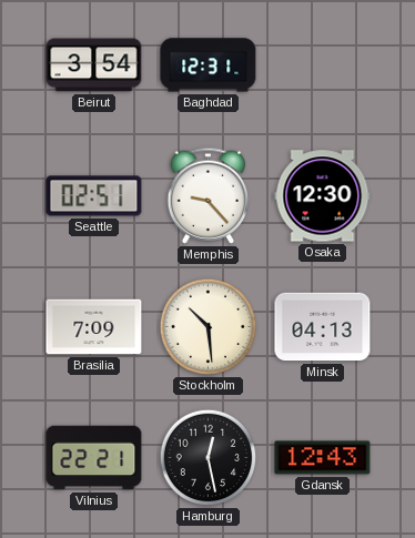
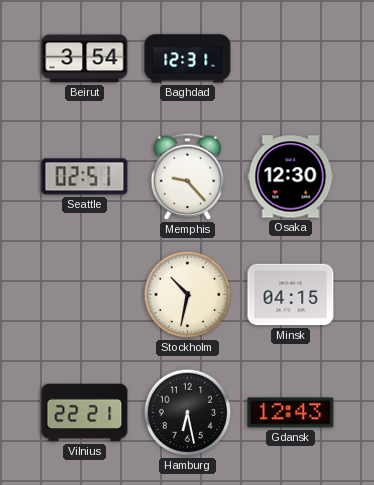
Brasilia: 7:09 -> none (94, 327)
Stockholm: 10:29 -> 10:32 (188, 295)
Minsk: 04:13 -> 04:15 (291, 295)
Hamburg: 12:28 -> 6:28 (188, 413)
